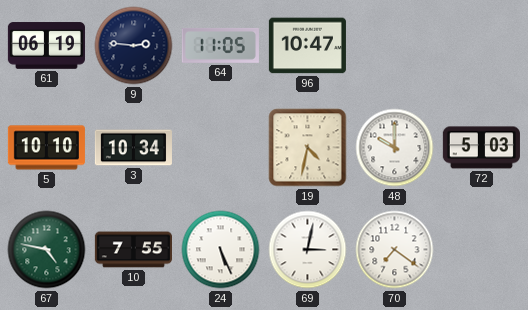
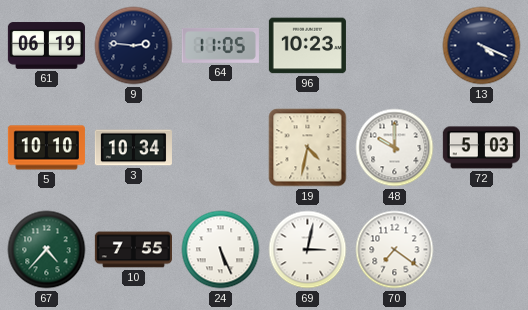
96: 10:47 -> 10:23 (307, 46)
13: none -> 4:19 (482, 46)
67: 4:47 -> 4:37 (47, 250)
